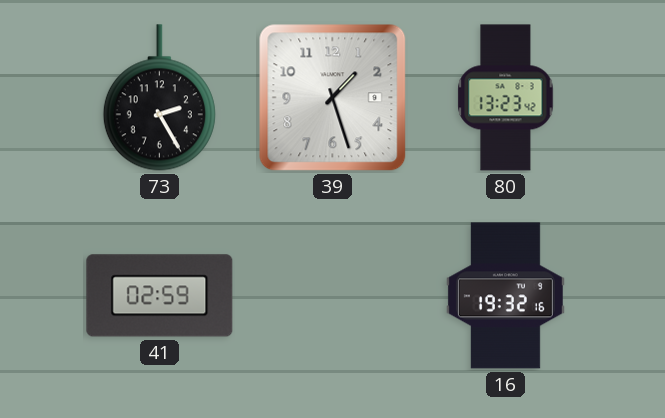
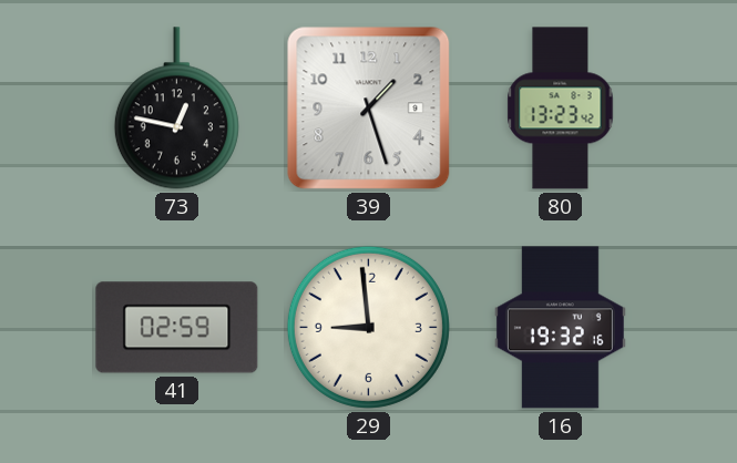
73: 2:25 -> 12:47 (176, 109)
29: none -> 8:59 (368, 327)
